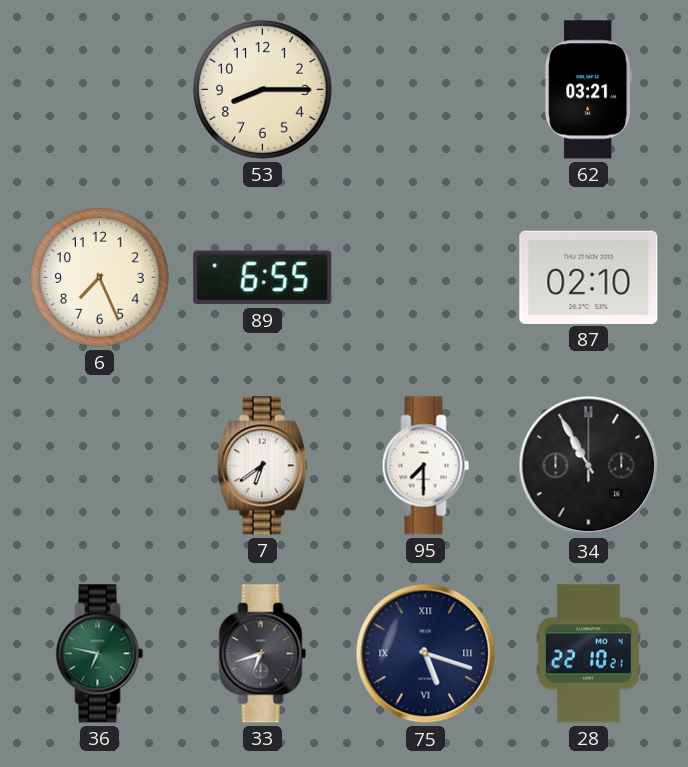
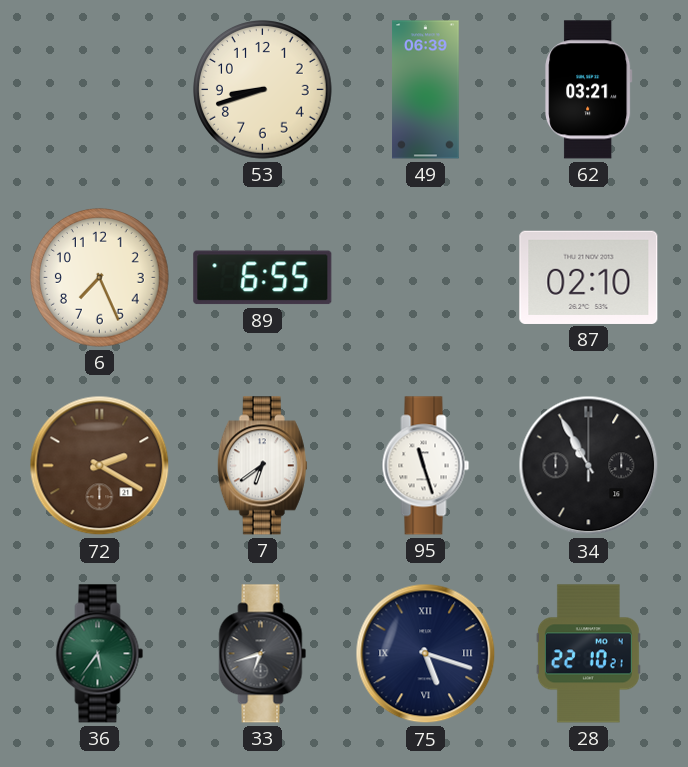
53: 8:15 -> 8:42 (263, 90)
49: none -> 06:39 (426, 90)
72: none -> 2:20 (100, 466)
95: 7:30 -> 11:27 (426, 466)
36: 6:47 -> 5:36 (100, 654)
